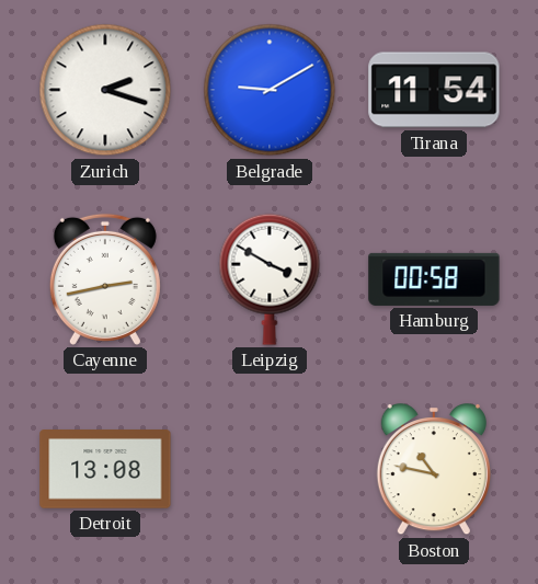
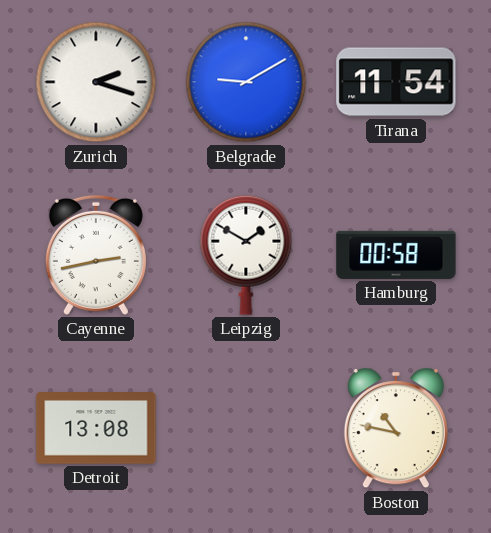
Leipzig: 3:50 -> 1:50 (246, 255)
